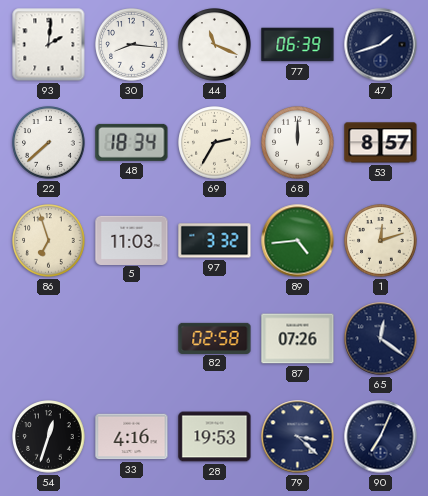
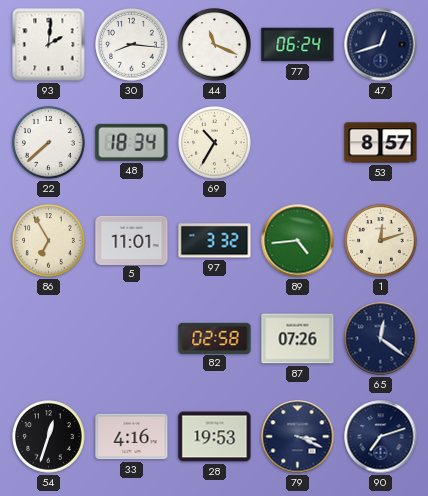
77: 06:39 -> 06:24 (298, 45)
47: 1:42 -> 12:42 (381, 45)
69: 2:35 -> 10:35 (215, 143)
68: 12:00 -> none (298, 143)
86: 6:57 -> 6:55 (49, 241)
5: 11:03 -> 11:01 (132, 240)
79: 3:22 -> 3:19 (298, 437)
90: 7:04 -> 7:12 (381, 437)
